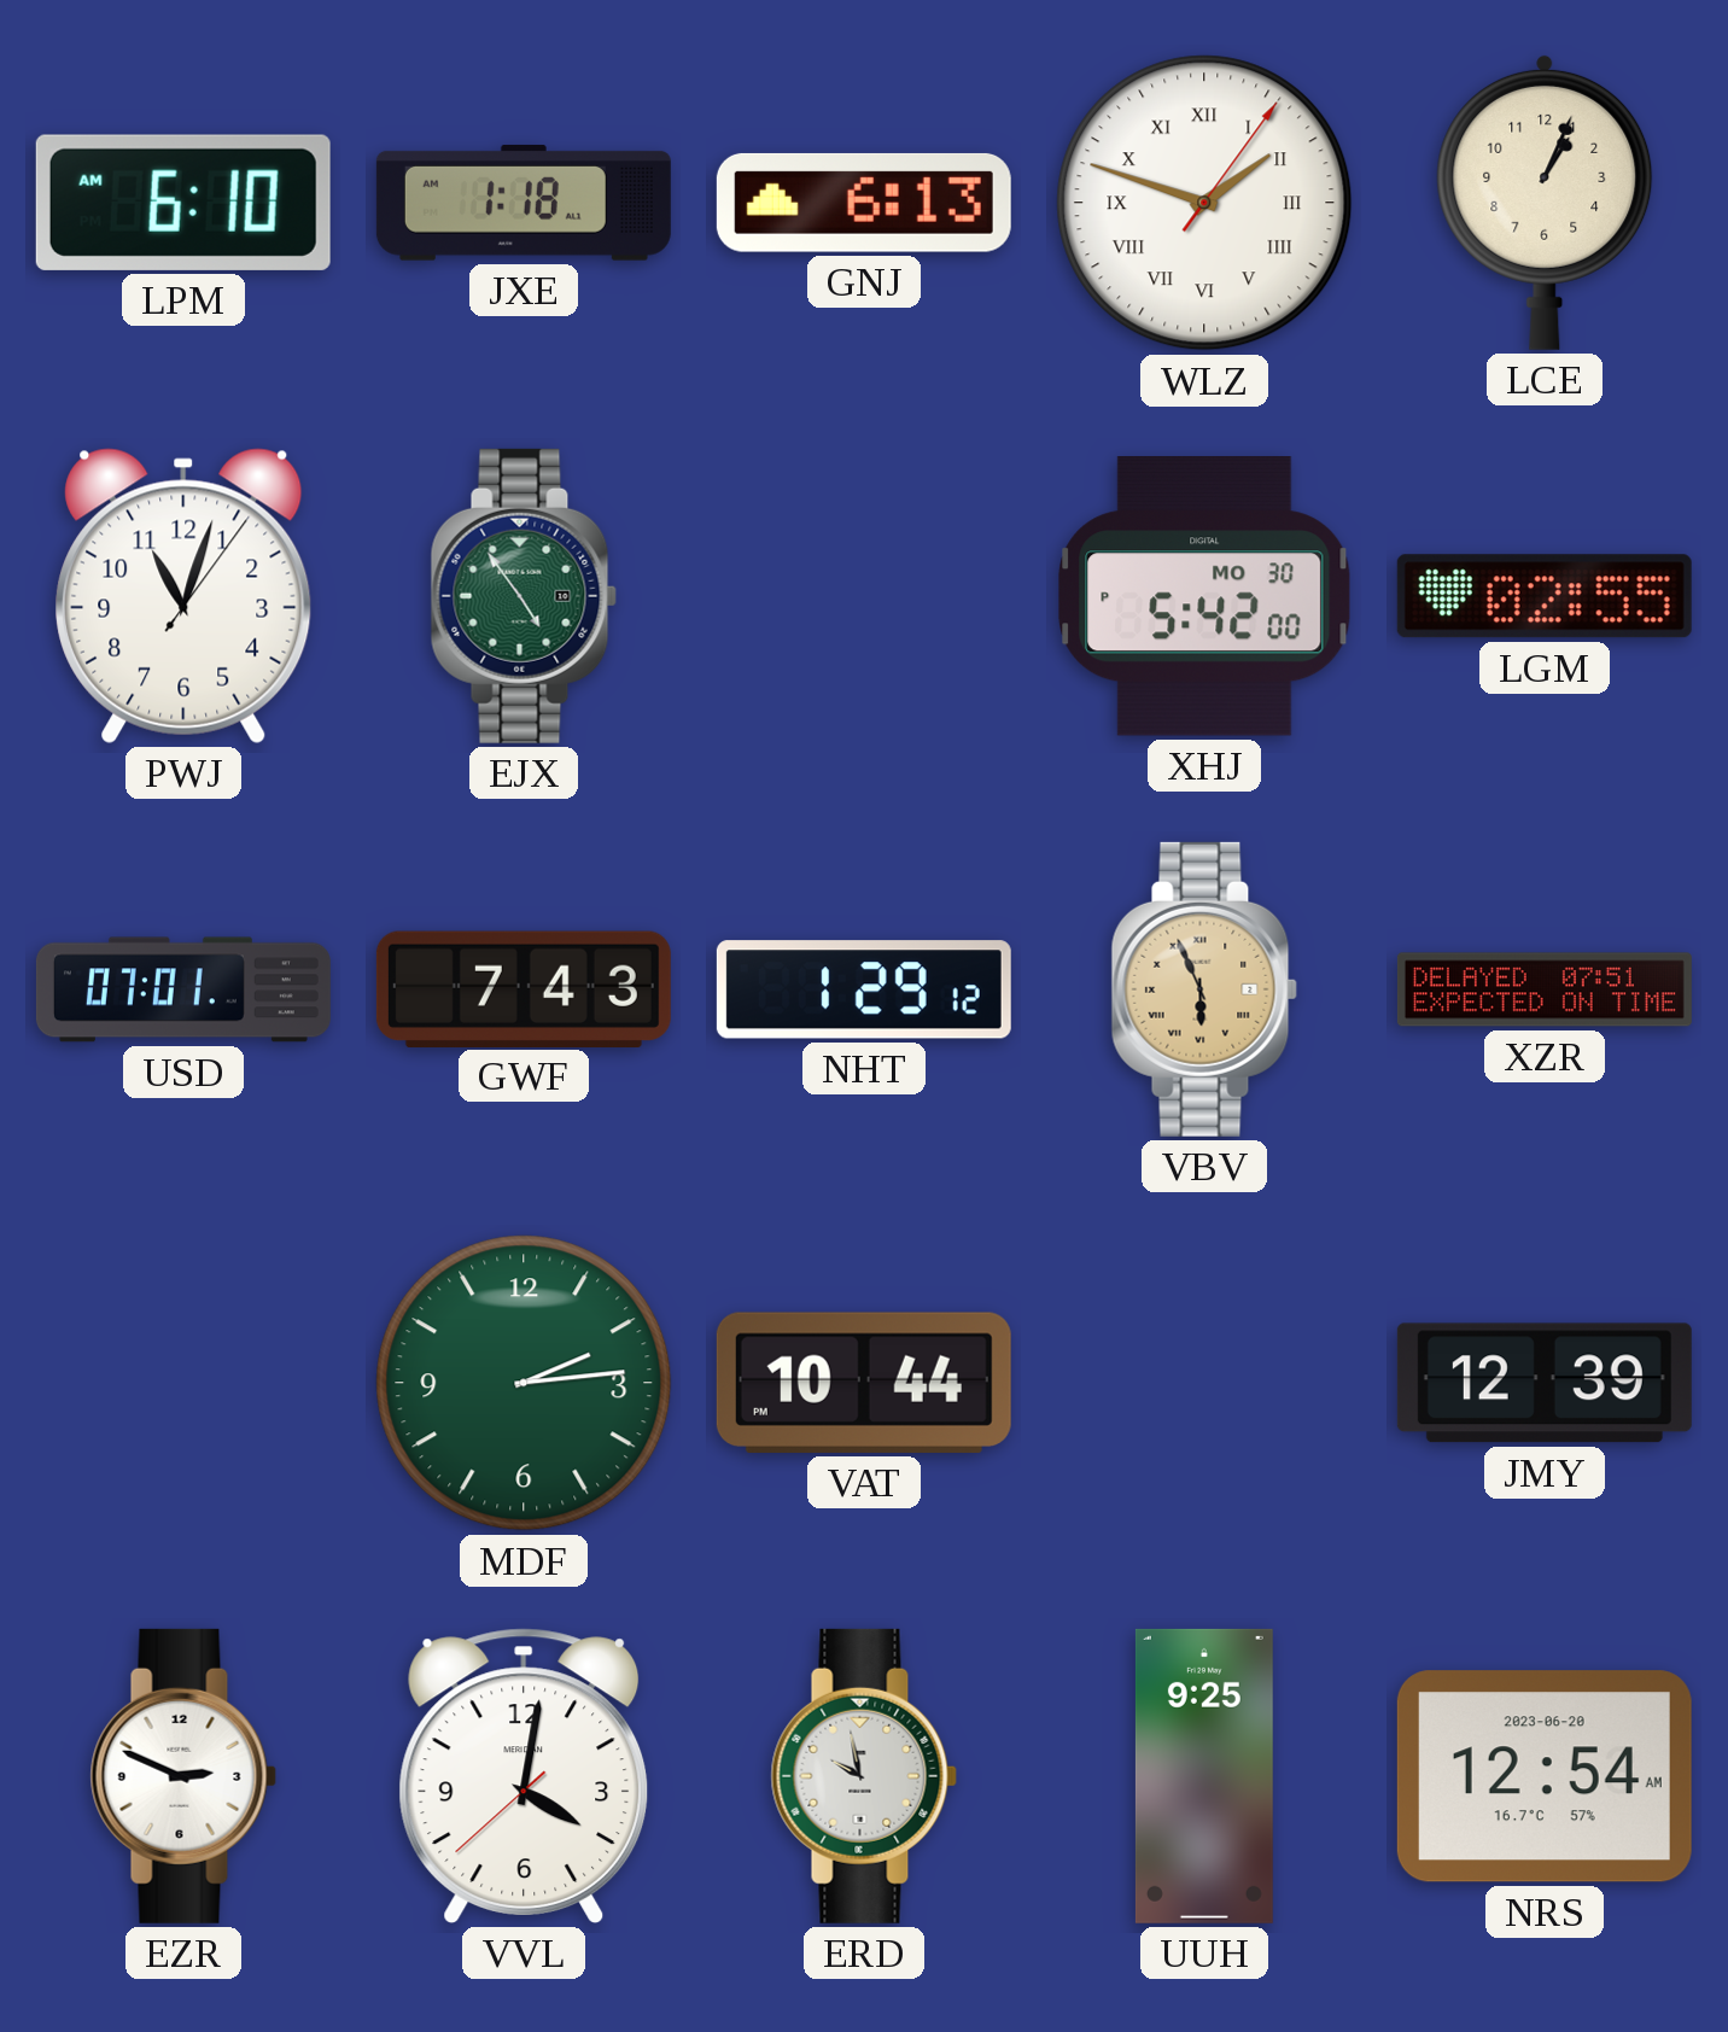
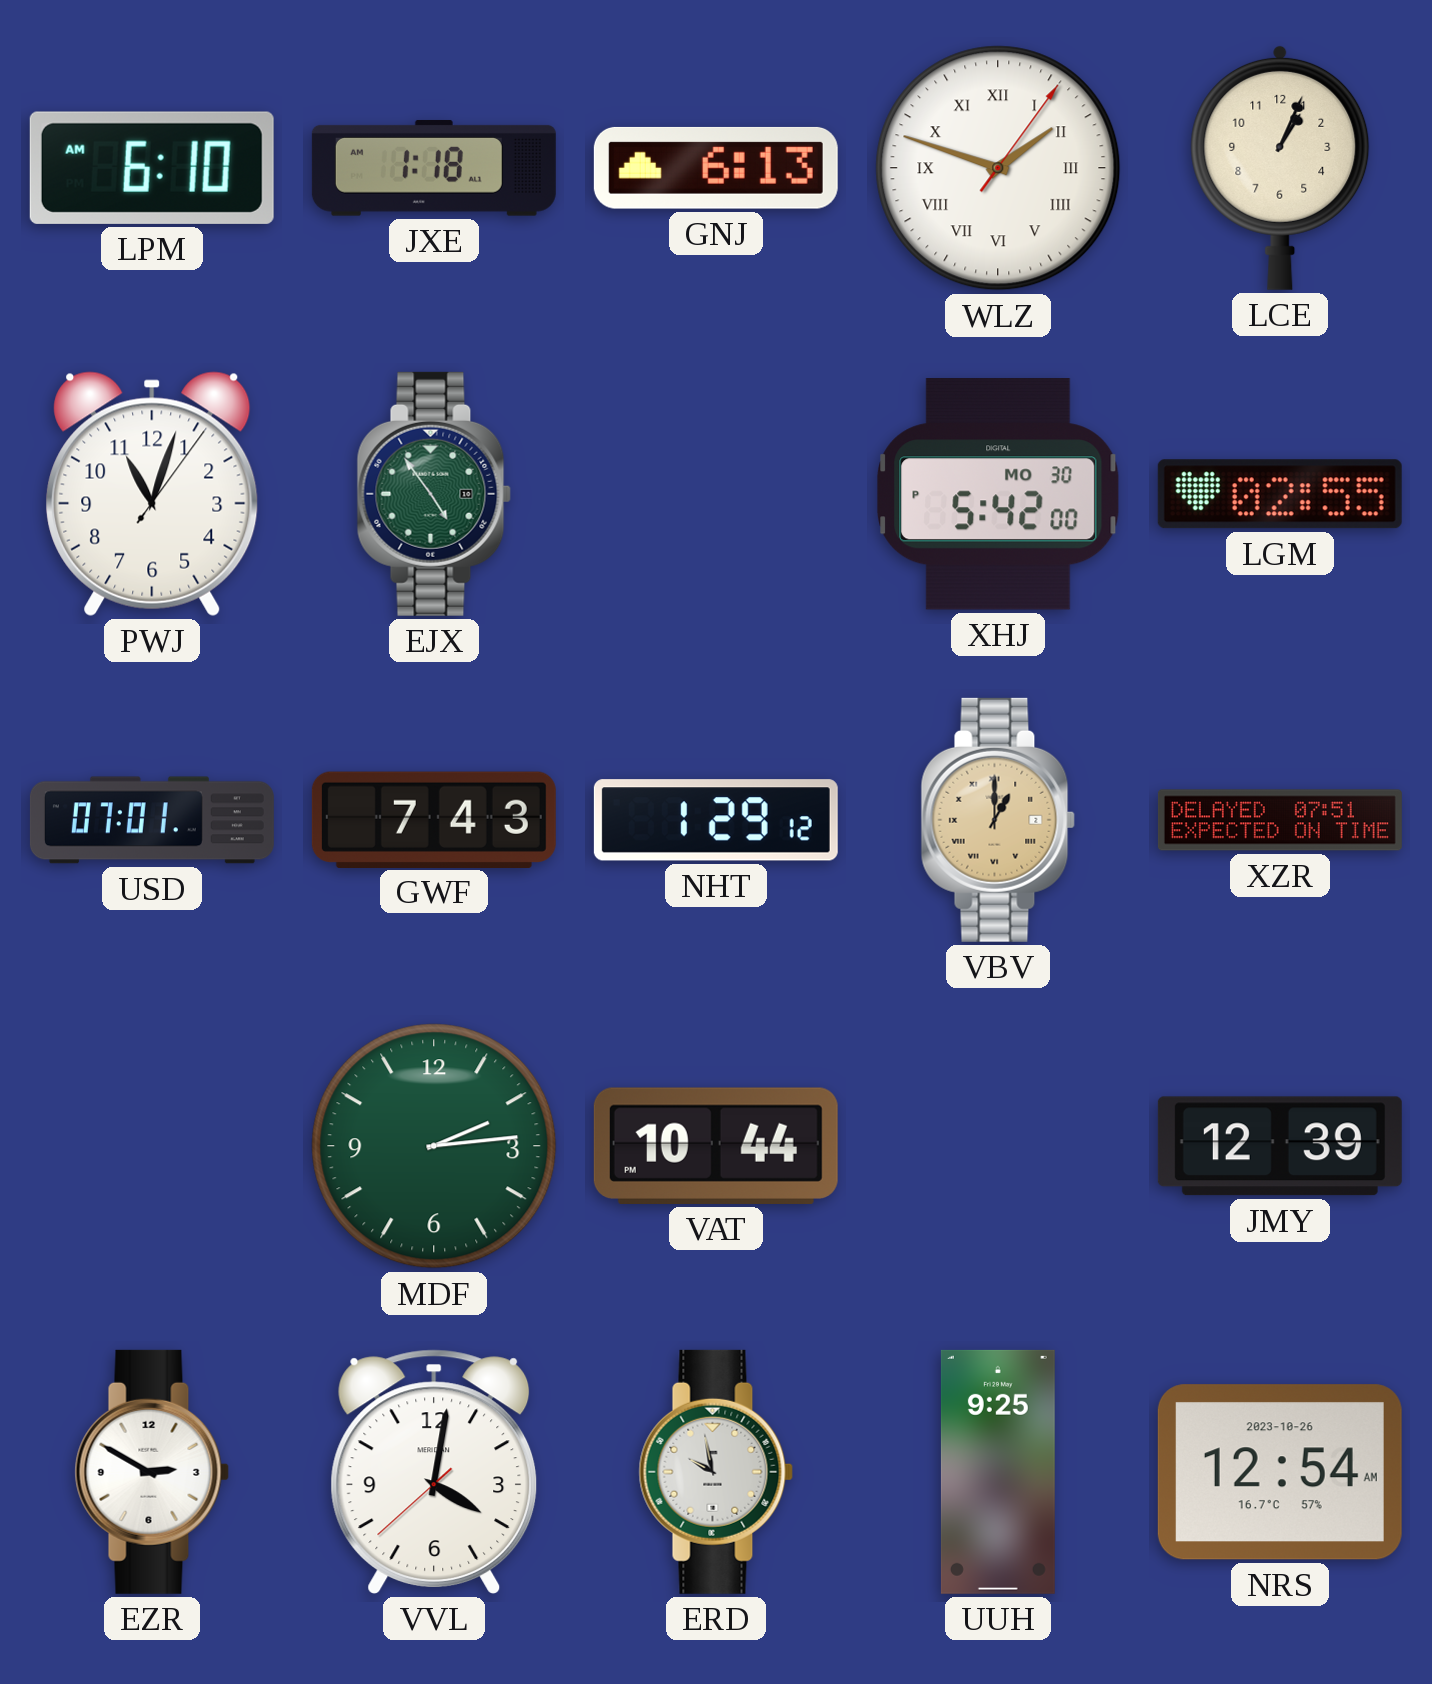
VBV: 5:56 -> 1:00 (998, 820)
EZR: 2:49 -> 2:50 (152, 1472)
NRS date: 2023-06-20 -> 2023-10-26 (1280, 1472)
